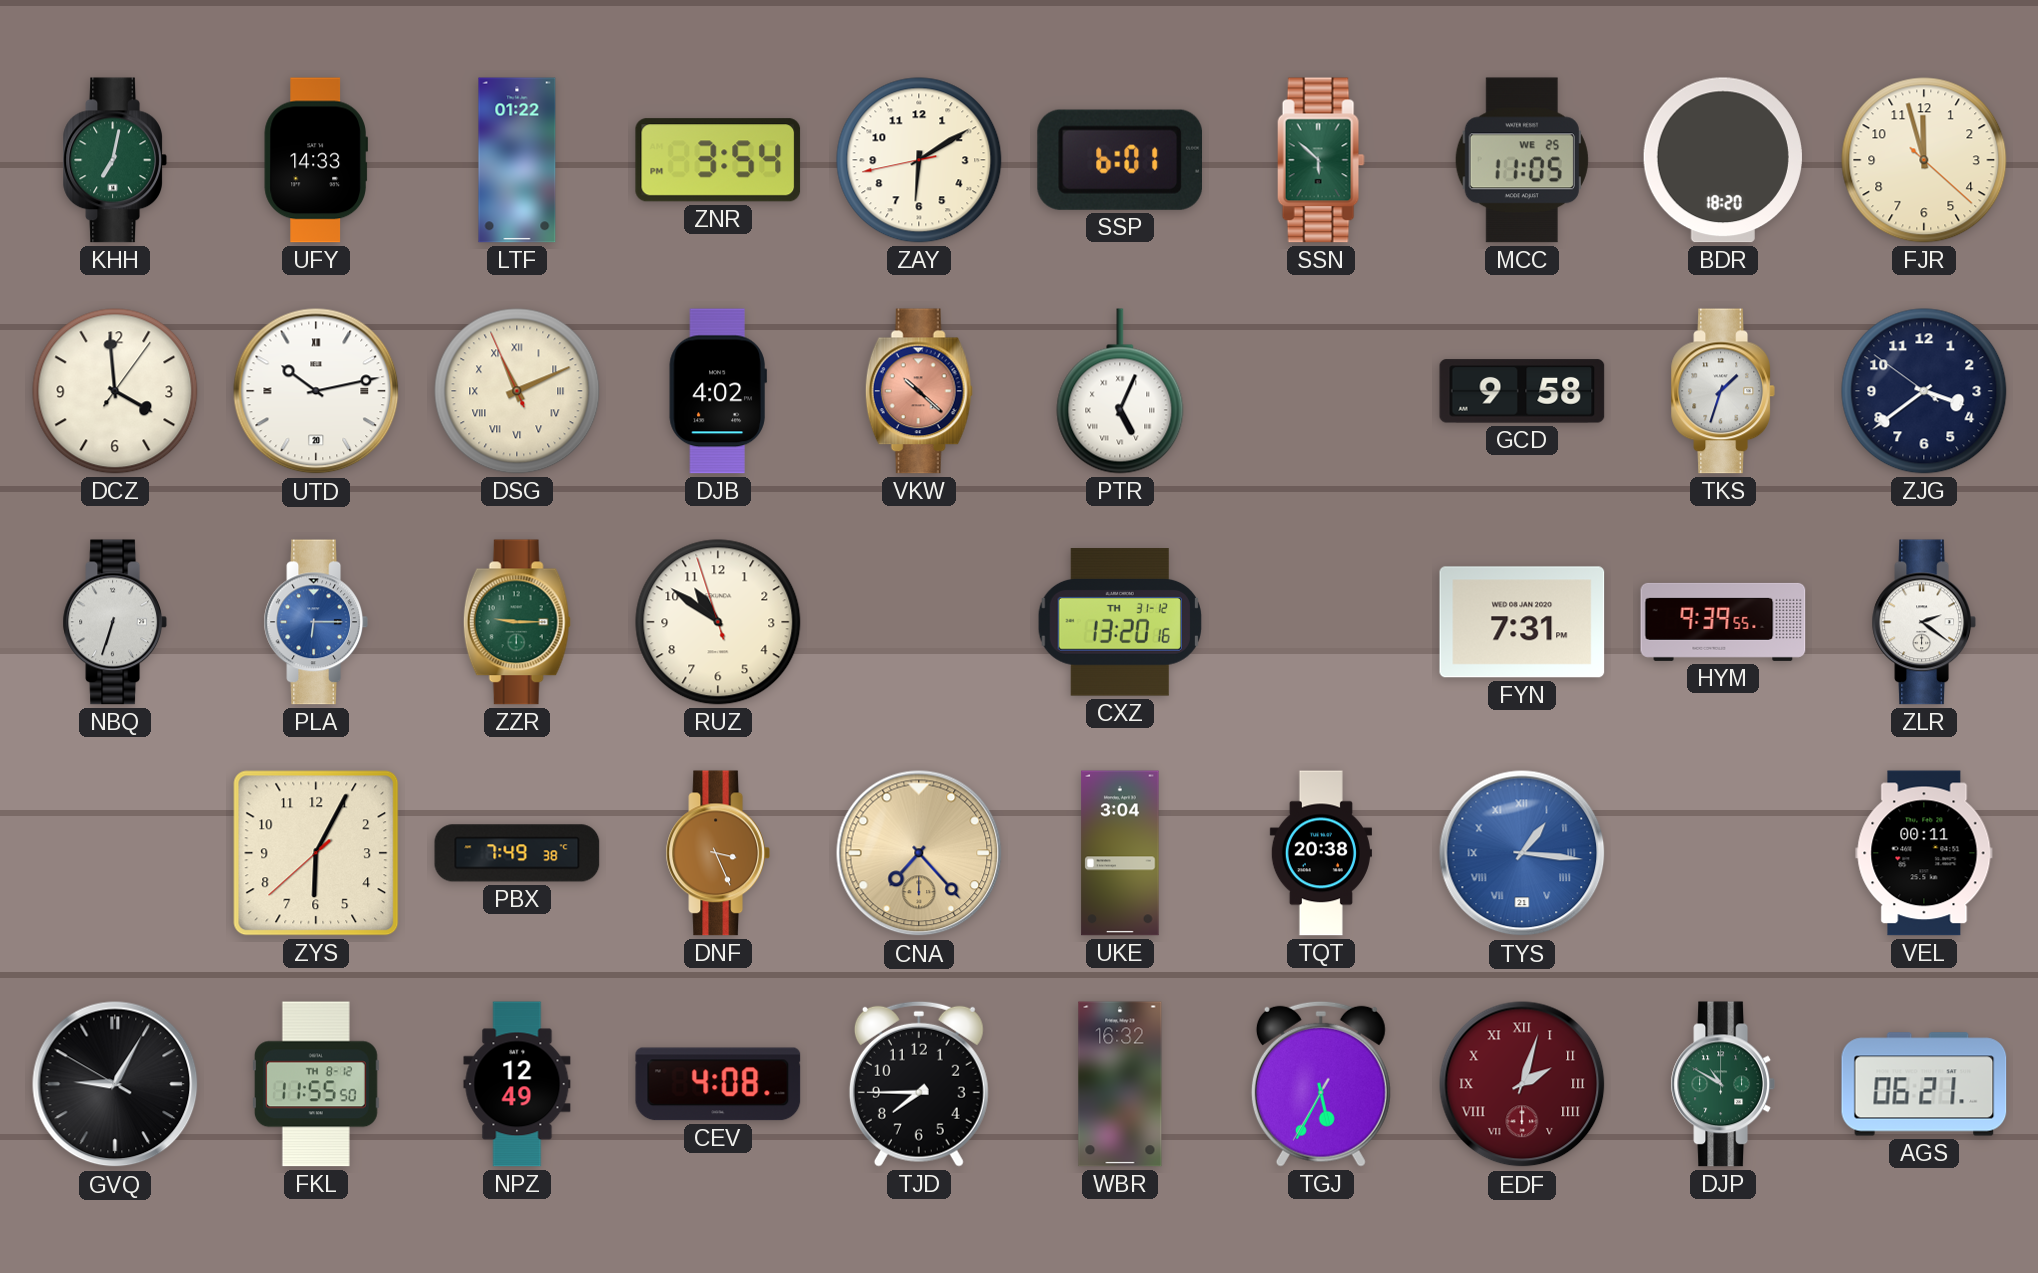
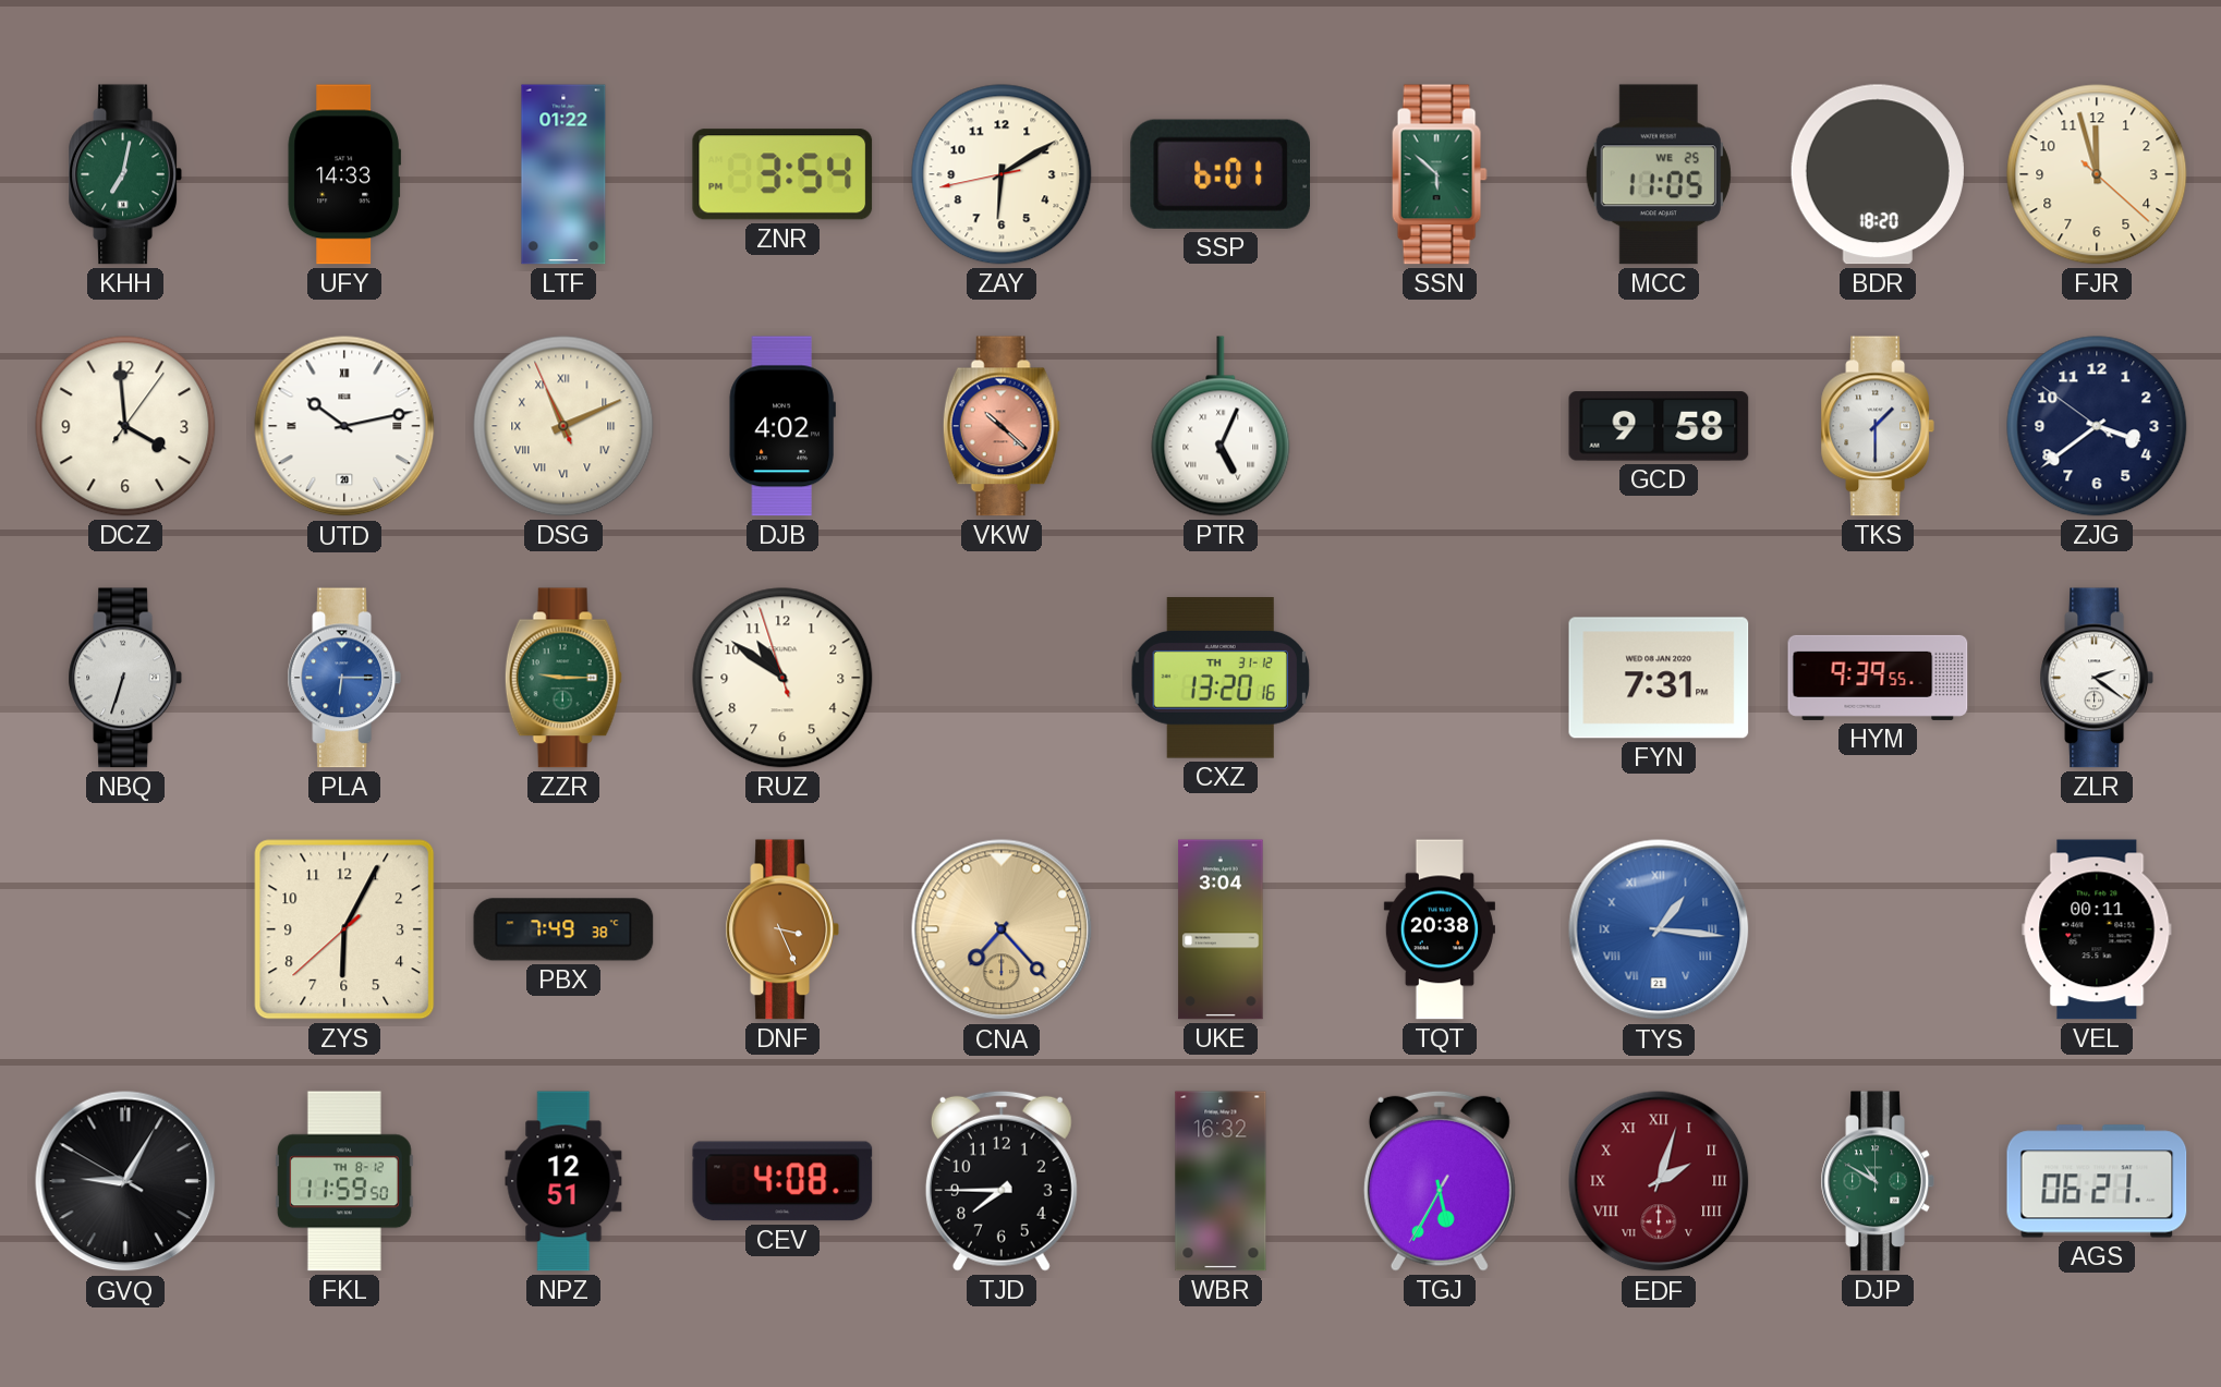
TKS: 1:33 -> 1:30 (1878, 426)
FKL: 11:55 -> 11:59 (344, 1181)
NPZ: 12:49 -> 12:51 (563, 1181)
